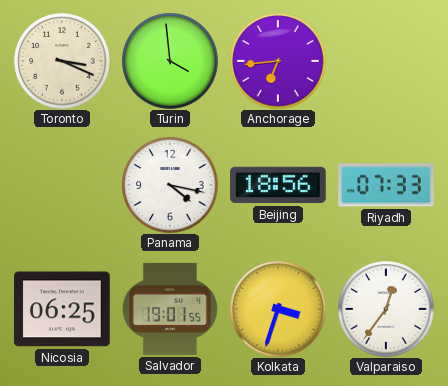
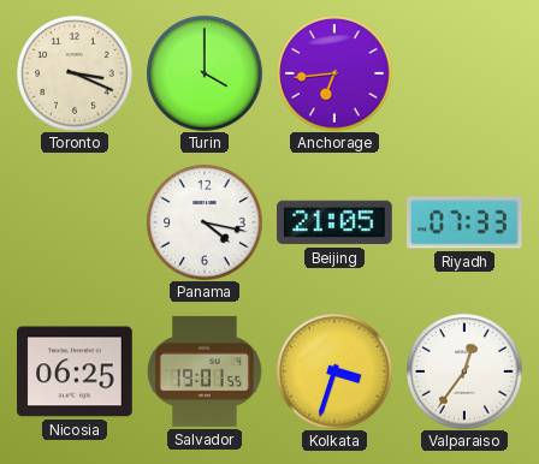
Turin: 3:59 -> 4:00 (205, 73)
Beijing: 18:56 -> 21:05 (334, 222)
